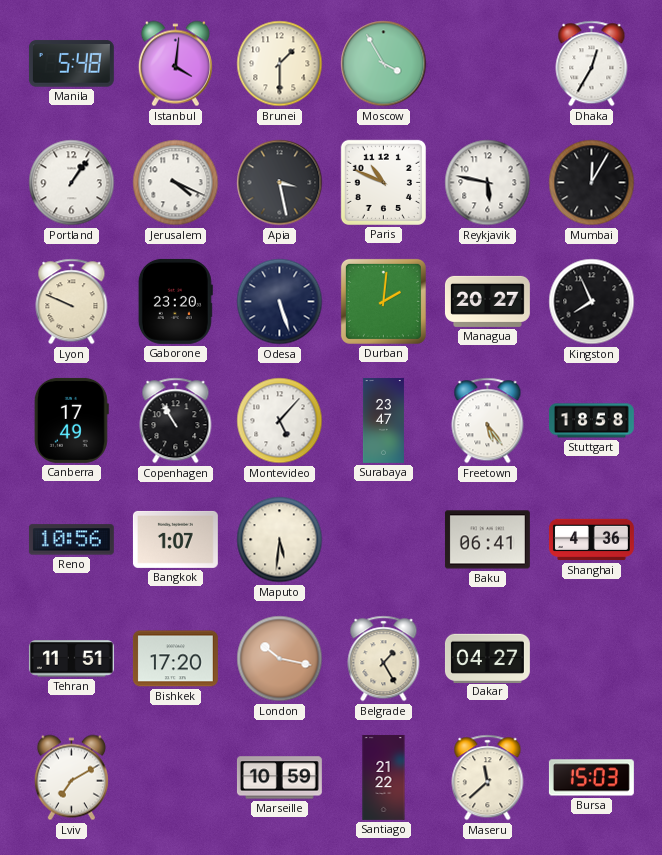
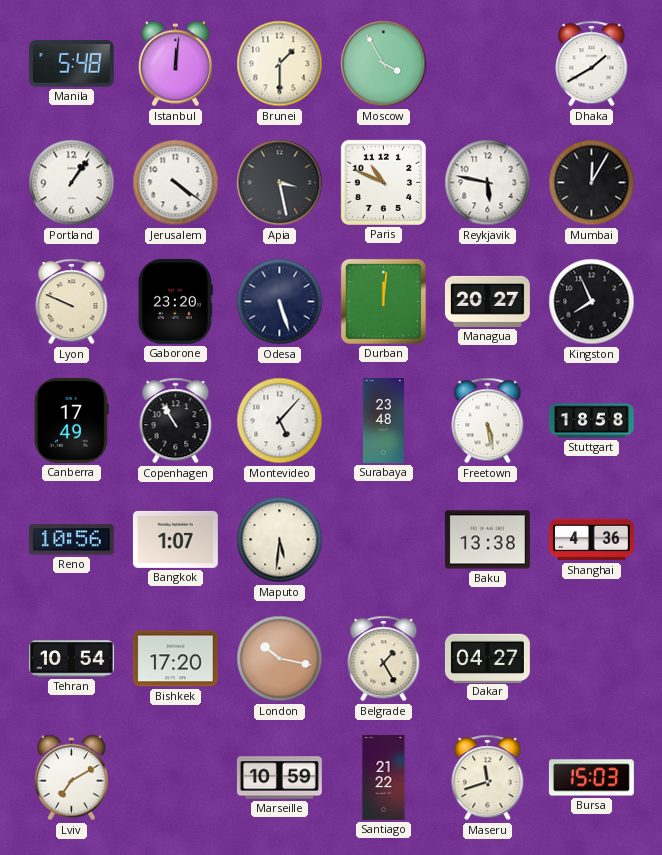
Istanbul: 4:01 -> 12:01 (175, 64)
Dhaka: 12:35 -> 1:40 (592, 64)
Jerusalem: 4:19 -> 4:21 (176, 183)
Durban: 2:01 -> 12:01 (383, 301)
Surabaya: 23:47 -> 23:48 (383, 421)
Freetown: 5:24 -> 5:28 (488, 421)
Baku: 06:41 -> 13:38 (487, 540)
Tehran: 11:51 -> 10:54 (71, 659)
Maseru: 11:38 -> 11:42 (488, 778)
